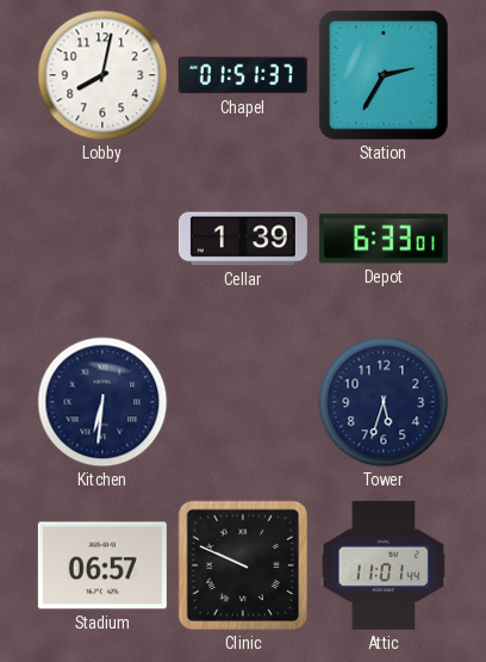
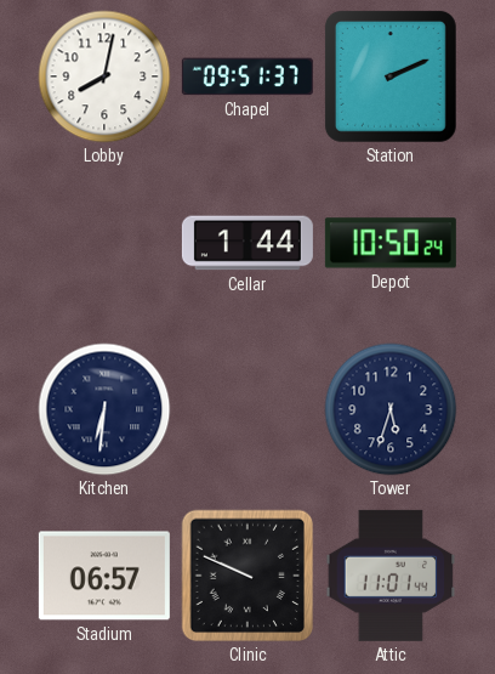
Chapel: 01:51 -> 09:51 (247, 77)
Station: 2:35 -> 2:11 (391, 77)
Cellar: 1:39 -> 1:44 (247, 243)
Depot: 6:33 -> 10:50 (391, 243)
